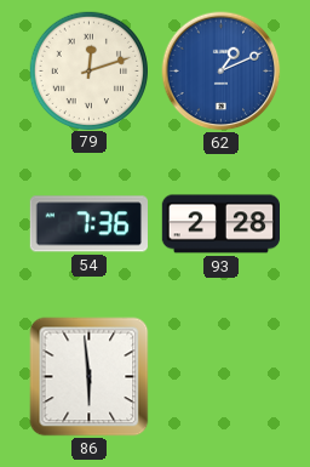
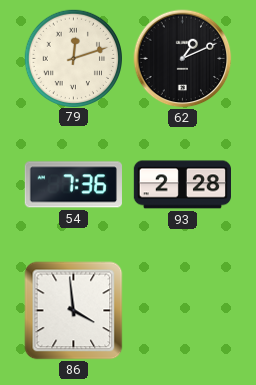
62 dial: blue -> black (183, 59)
86: 5:59 -> 3:59 (74, 311)
